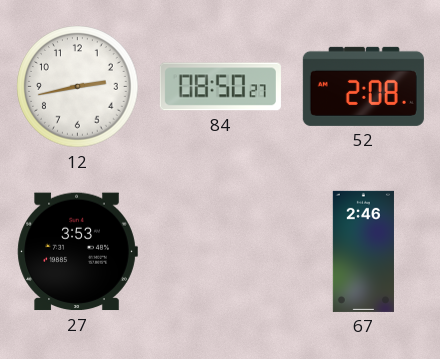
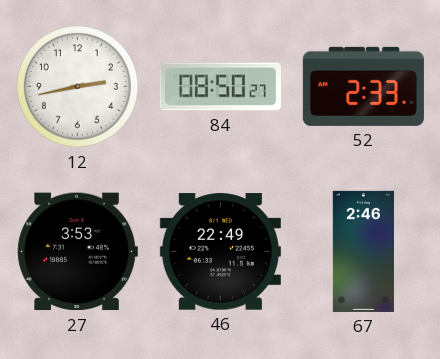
52: 2:08 -> 2:33 (363, 86)
46: none -> 22:49 (220, 252)
